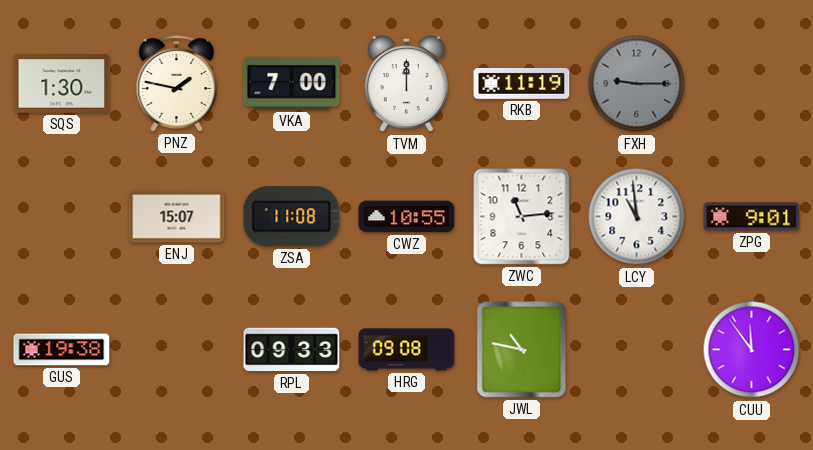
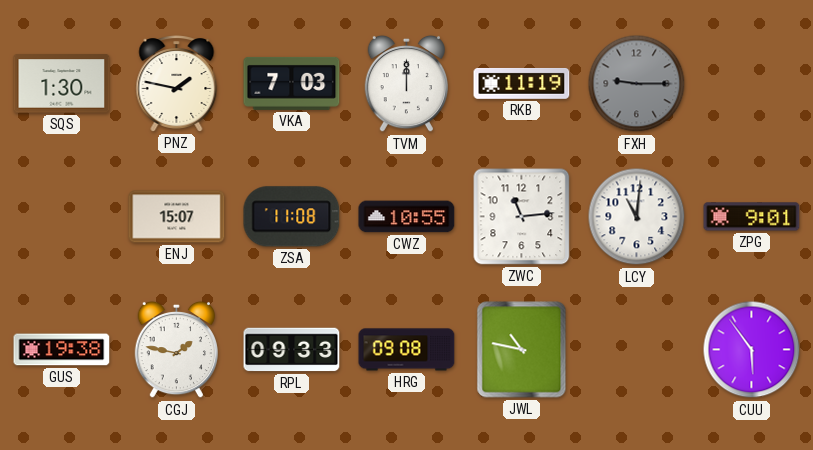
VKA: 7:00 -> 7:03 (292, 83)
LCY: 10:59 -> 11:01 (637, 217)
CGJ: none -> 1:47 (176, 350)
CUU: 11:54 -> 5:54 (752, 350)
